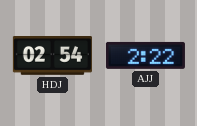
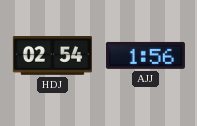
AJJ: 2:22 -> 1:56 (145, 55)
